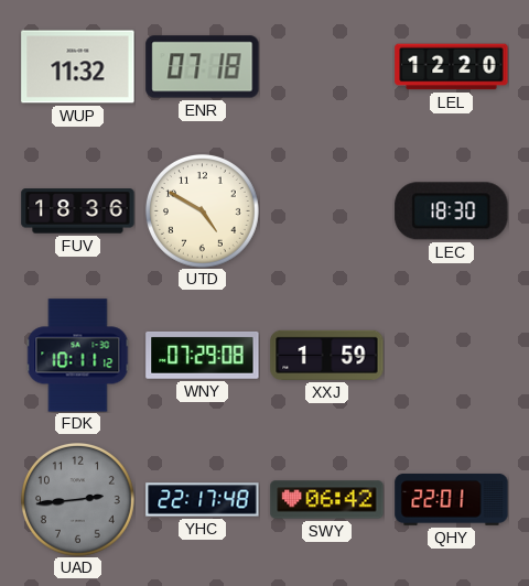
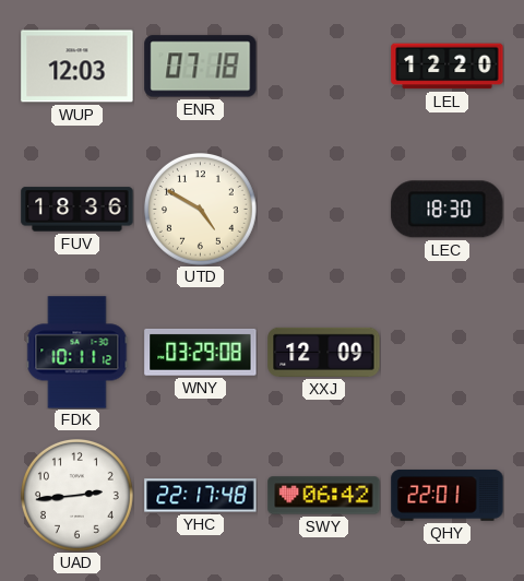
WUP: 11:32 -> 12:03 (78, 67)
WNY: 07:29 -> 03:29 (201, 352)
XXJ: 1:59 -> 12:09 (324, 352)
UAD dial: grey -> white (76, 495)
